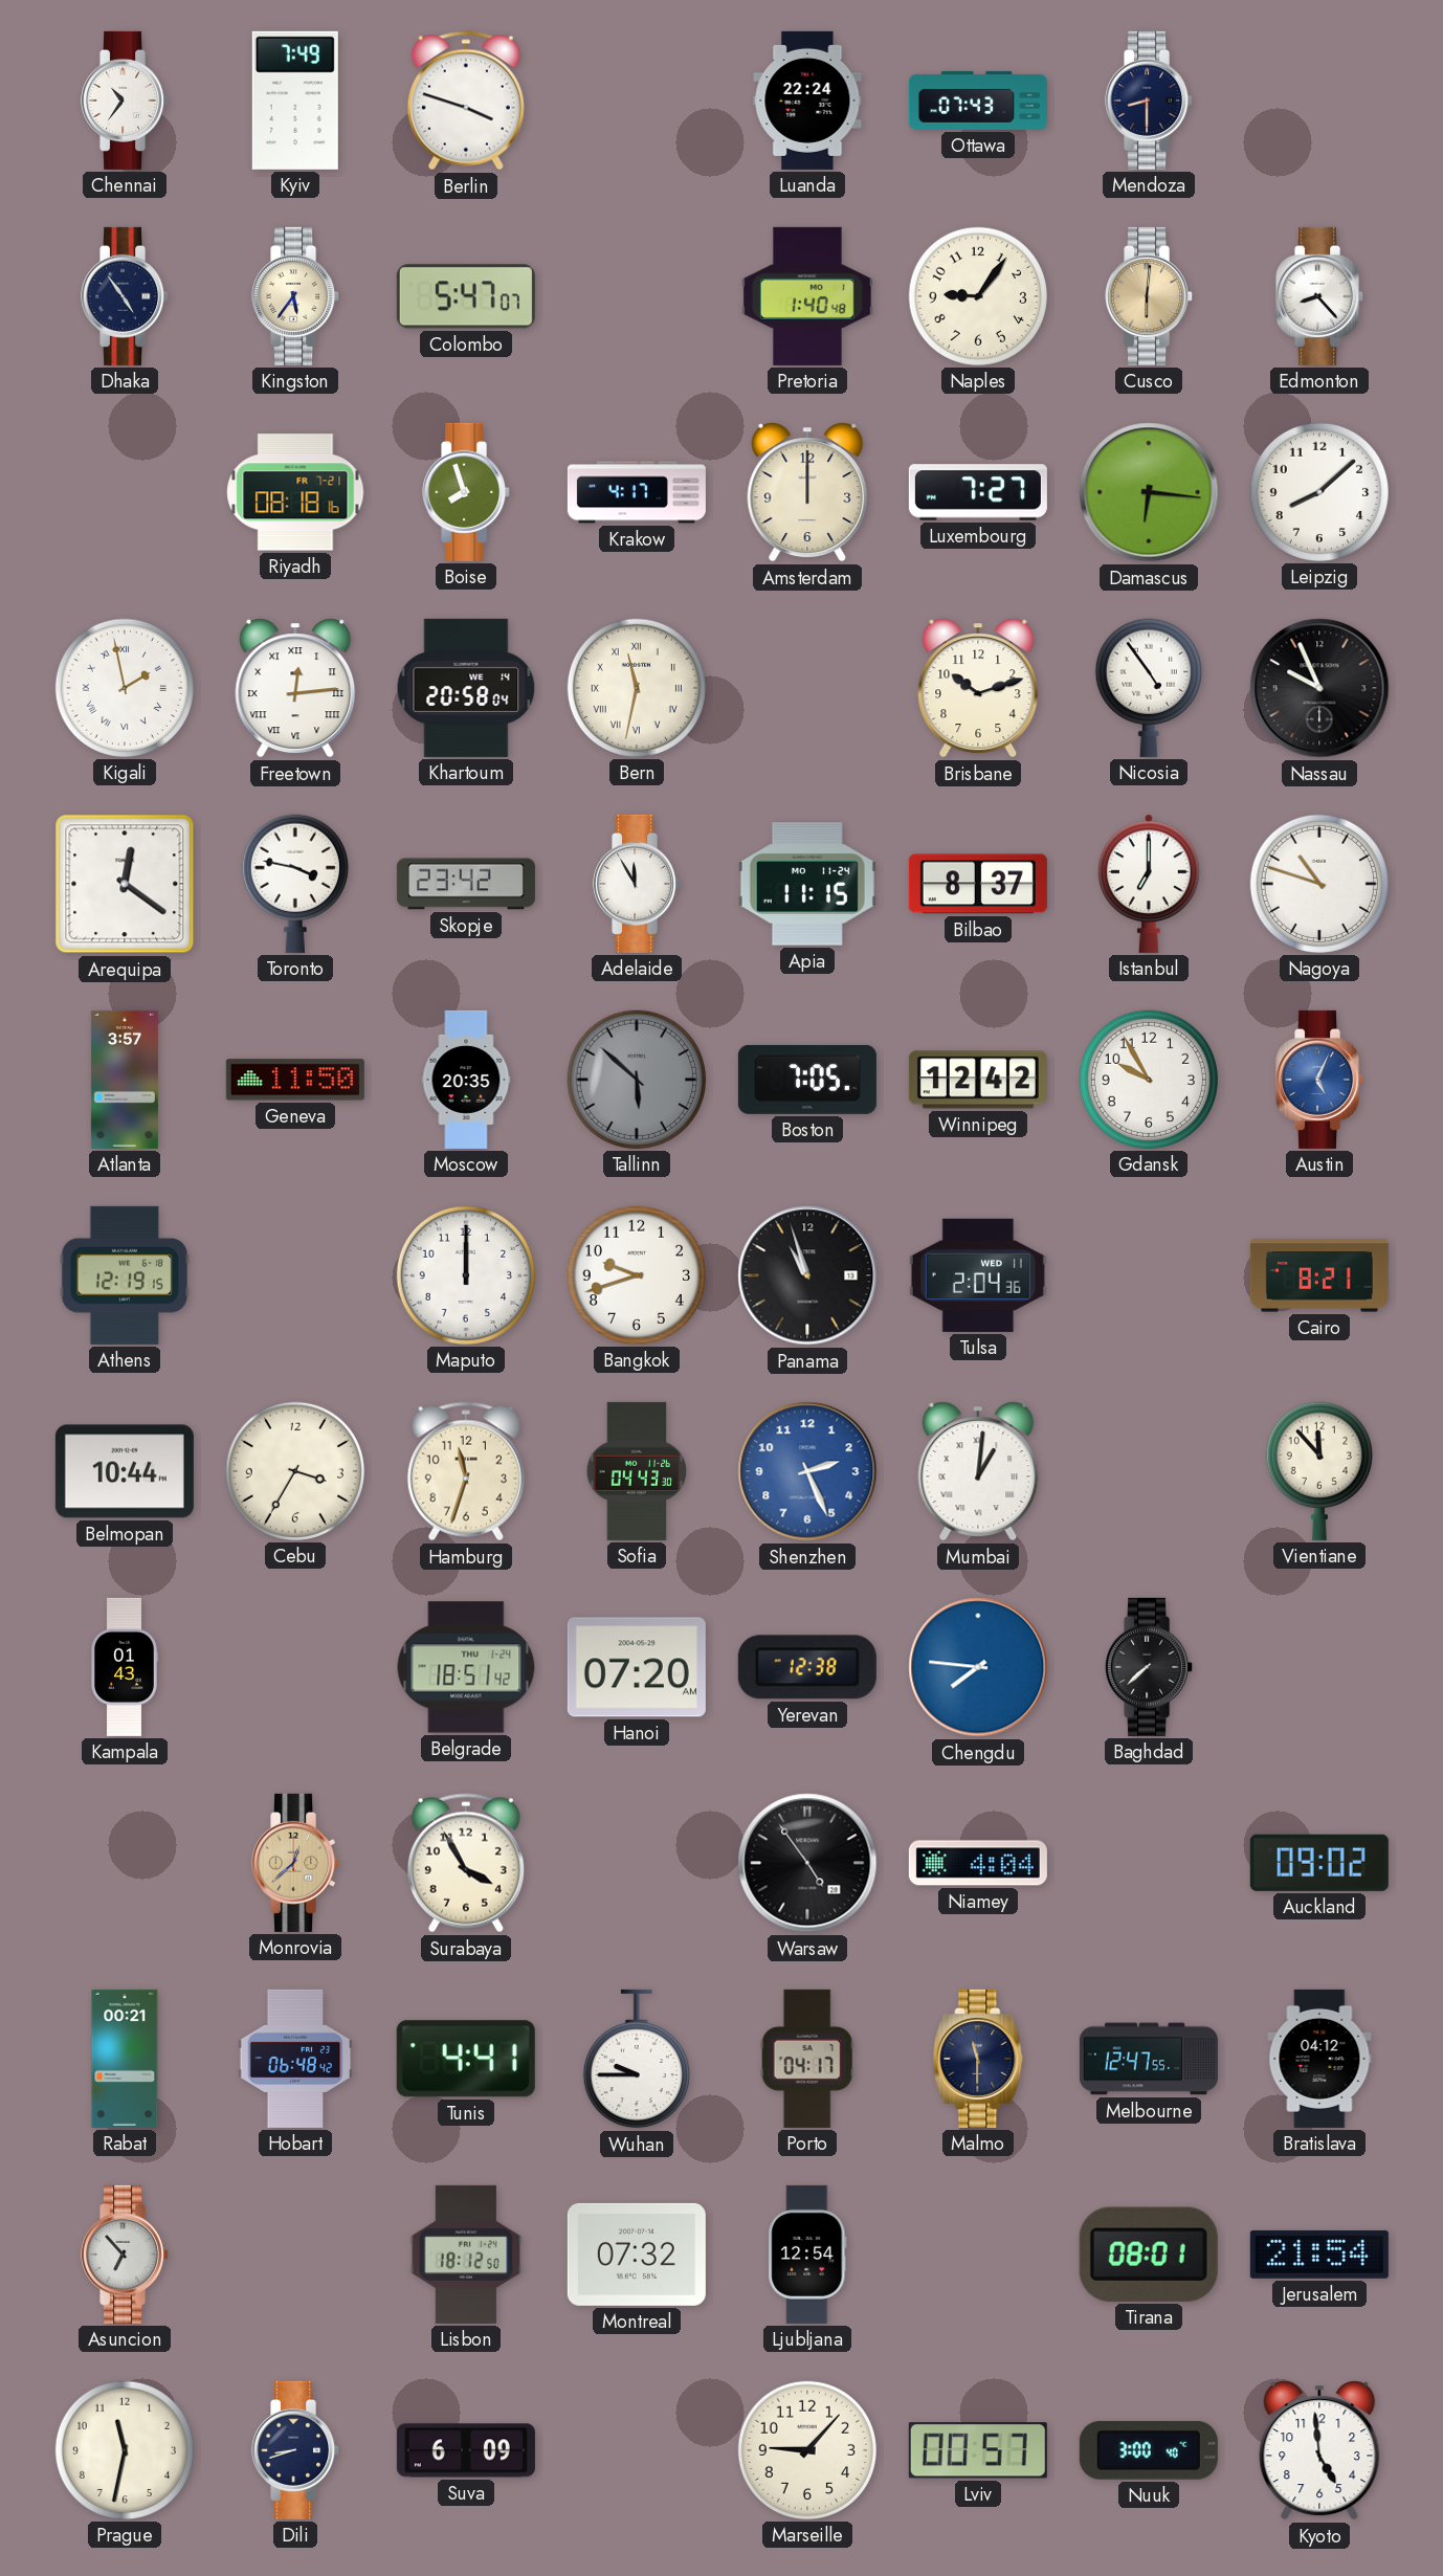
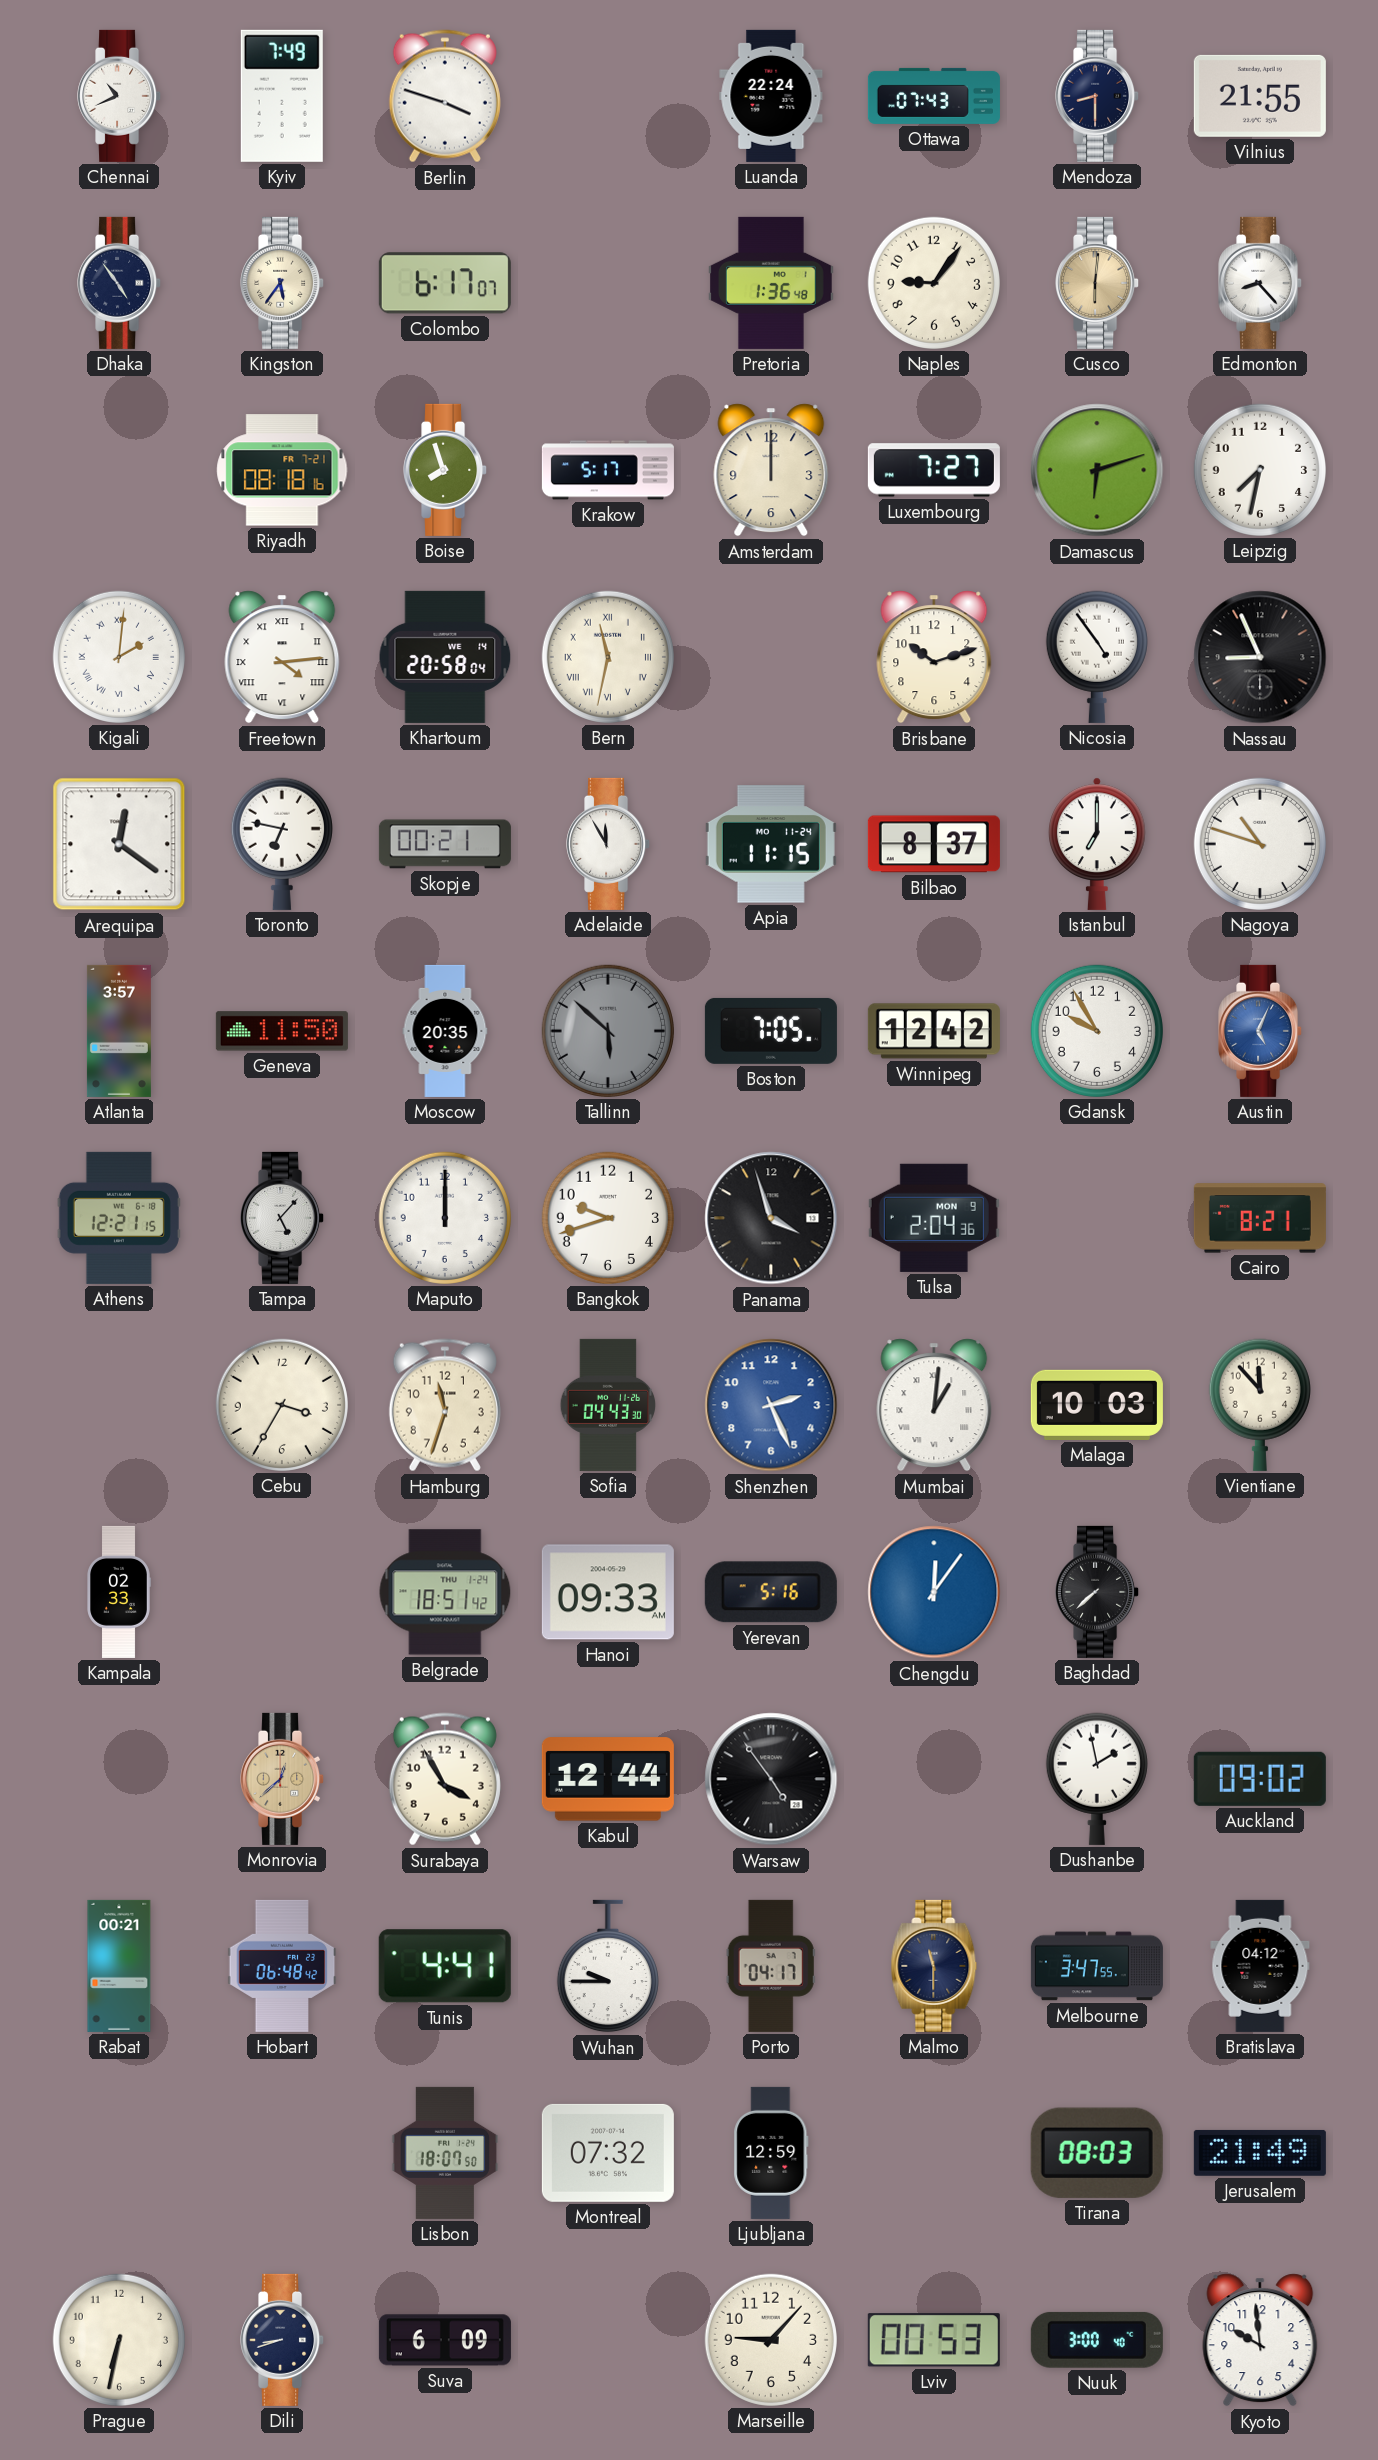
Chennai: 10:36 -> 10:41 (120, 96)
Vilnius: none -> 21:55 (1260, 96)
Colombo: 5:47 -> 6:17 (445, 283)
Pretoria: 1:40 -> 1:36 (771, 283)
Krakow: 4:17 -> 5:17 (608, 470)
Damascus: 6:16 -> 6:12 (1097, 470)
Leipzig: 8:08 -> 7:32 (1260, 470)
Kigali: 1:58 -> 2:01 (119, 657)
Freetown: 12:14 -> 4:14 (282, 657)
Nassau: 9:56 -> 8:56 (1260, 657)
Toronto: 3:47 -> 6:47 (282, 844)
Skopje: 23:42 -> 00:21 (445, 844)
Athens: 12:19 -> 12:21 (119, 1218)
Tampa: none -> 5:07 (283, 1218)
Panama: 10:57 -> 3:57 (771, 1218)
Tulsa date: WED 11 -> MON 9 (934, 1218)
Belmopan: 10:44 -> none (125, 1471)
Malaga: none -> 10:03 (1097, 1405)
Kampala: 01:43 -> 02:33 (119, 1592)
Hanoi: 07:20 -> 09:33 (608, 1592)
Yerevan: 12:38 -> 5:16 (771, 1592)
Chengdu: 7:46 -> 12:06 (934, 1592)
Kabul: none -> 12:44 (608, 1779)
Niamey: 4:04 -> none (978, 1863)
Dushanbe: none -> 1:58 (1097, 1779)
Melbourne: 12:47 -> 3:47 (1097, 1966)
Asuncion: 6:53 -> none (126, 2255)
Lisbon: 18:12 -> 18:07 (445, 2153)
Ljubljana: 12:54 -> 12:59 (771, 2153)
Tirana: 08:01 -> 08:03 (1097, 2153)
Jerusalem: 21:54 -> 21:49 (1260, 2153)
Prague: 11:32 -> 6:32 (119, 2340)
Lviv: 00:57 -> 00:53 (934, 2340)
Kyoto: 4:59 -> 9:59 (1260, 2340)
